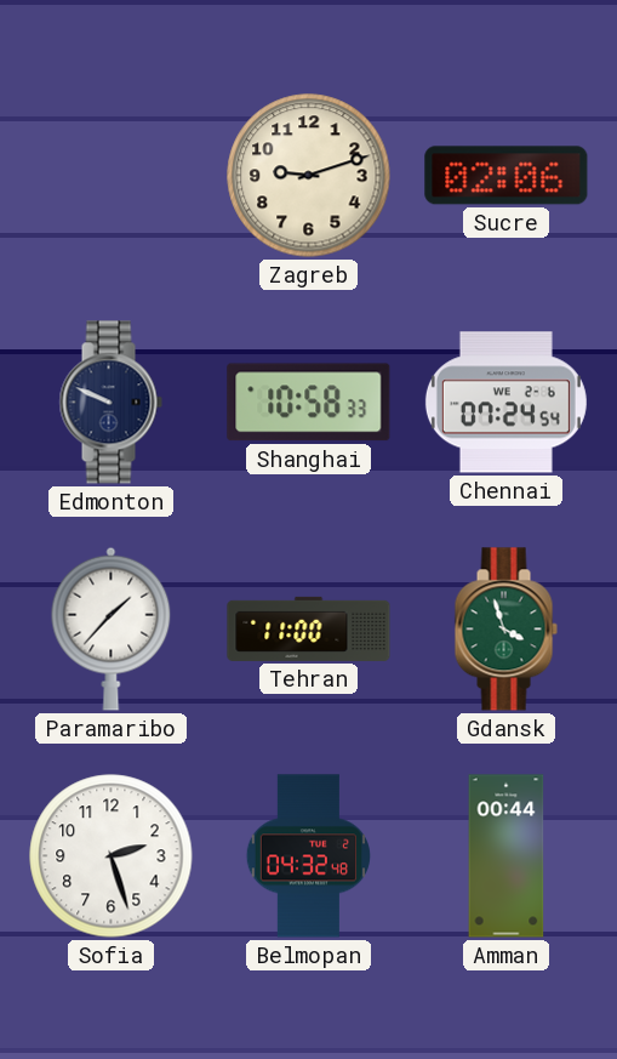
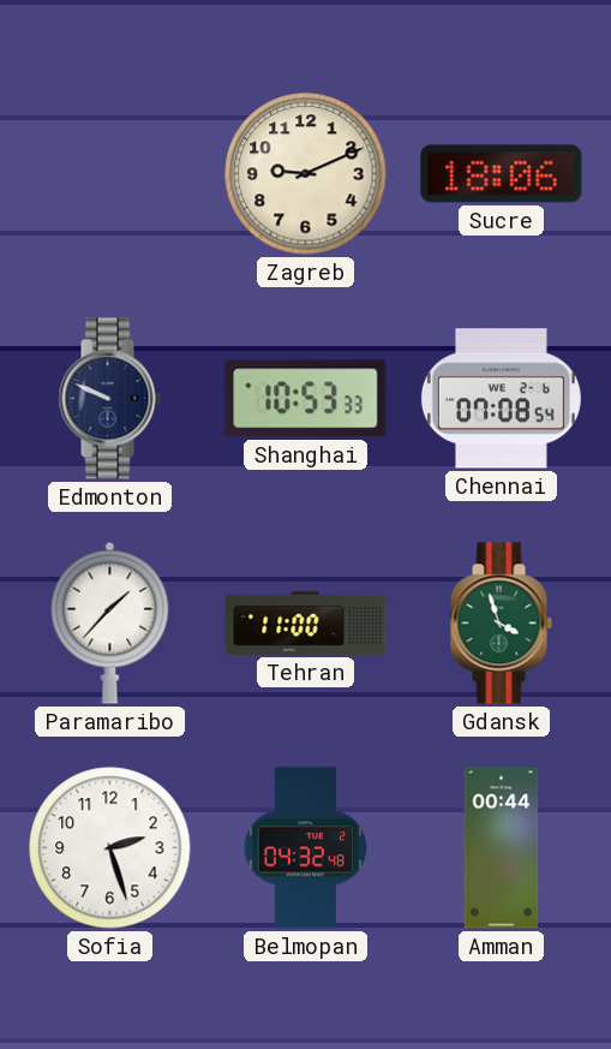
Zagreb: 9:12 -> 9:11 (306, 174)
Sucre: 02:06 -> 18:06 (502, 174)
Shanghai: 10:58 -> 10:53 (306, 399)
Chennai: 07:24 -> 07:08 (501, 399)
